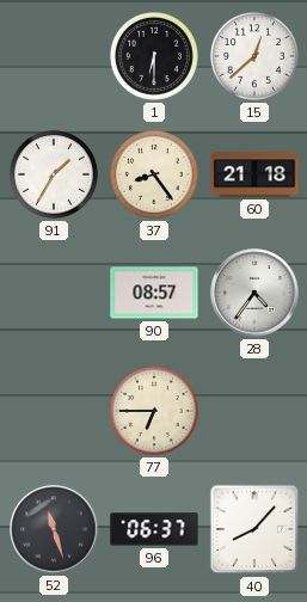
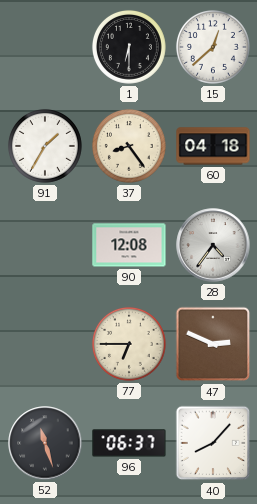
60: 21:18 -> 04:18 (213, 146)
90: 08:57 -> 12:08 (129, 245)
47: none -> 2:49 (213, 344)
